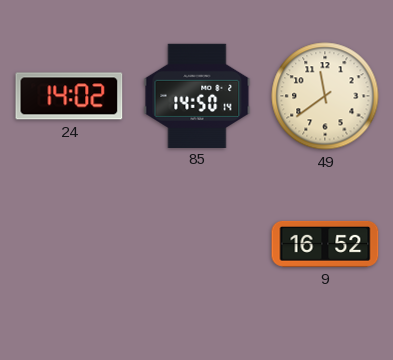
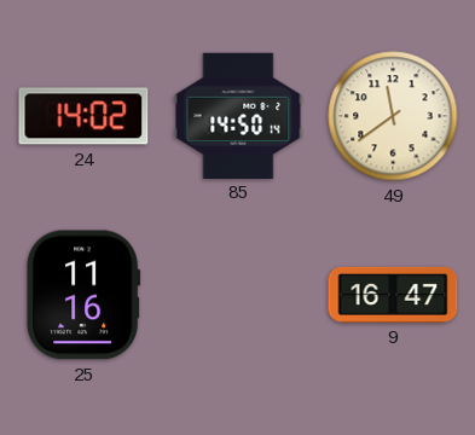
25: none -> 11:16 (83, 295)
9: 16:52 -> 16:47 (393, 295)
